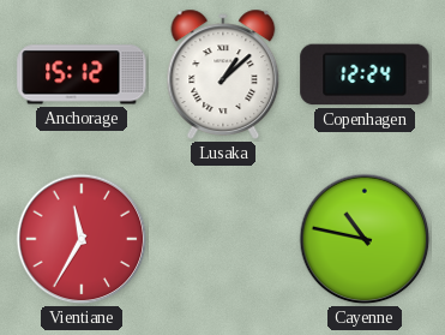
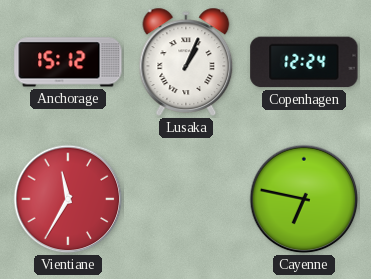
Lusaka: 1:08 -> 1:04 (186, 62)
Cayenne: 10:47 -> 6:47 (304, 199)
